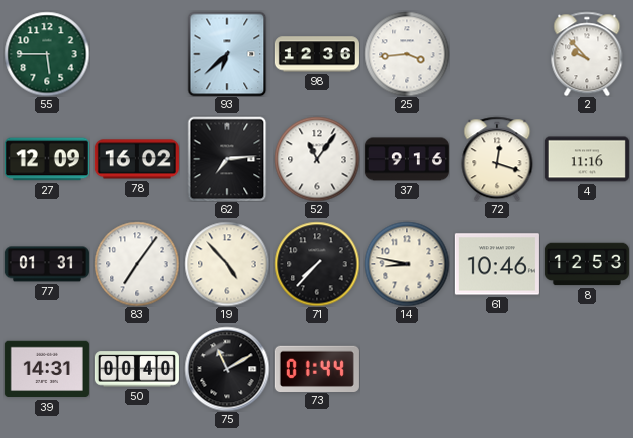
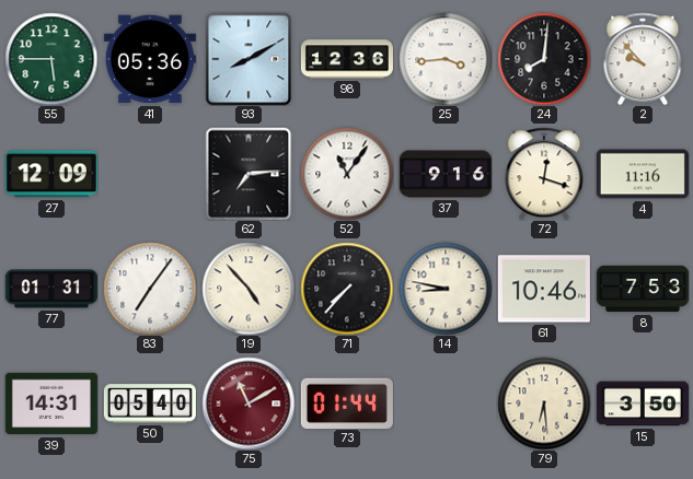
41: none -> 05:36 (150, 59)
93: 6:38 -> 8:10 (249, 59)
24: none -> 8:01 (544, 59)
78: 16:02 -> none (137, 159)
8: 12:53 -> 7:53 (643, 289)
50: 00:40 -> 05:40 (150, 404)
75 dial: black -> burgundy (249, 404)
79: none -> 6:29 (544, 404)
15: none -> 3:50 (643, 404)
